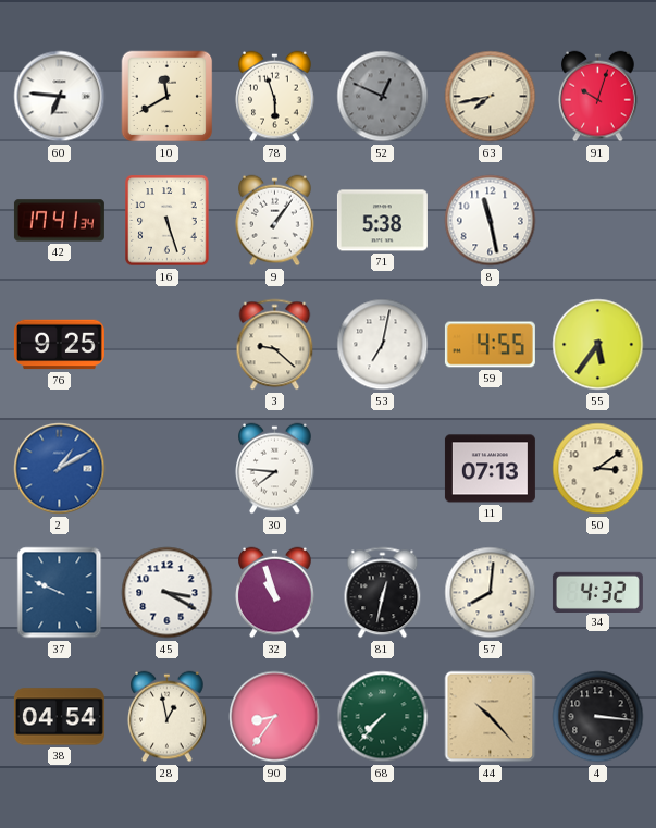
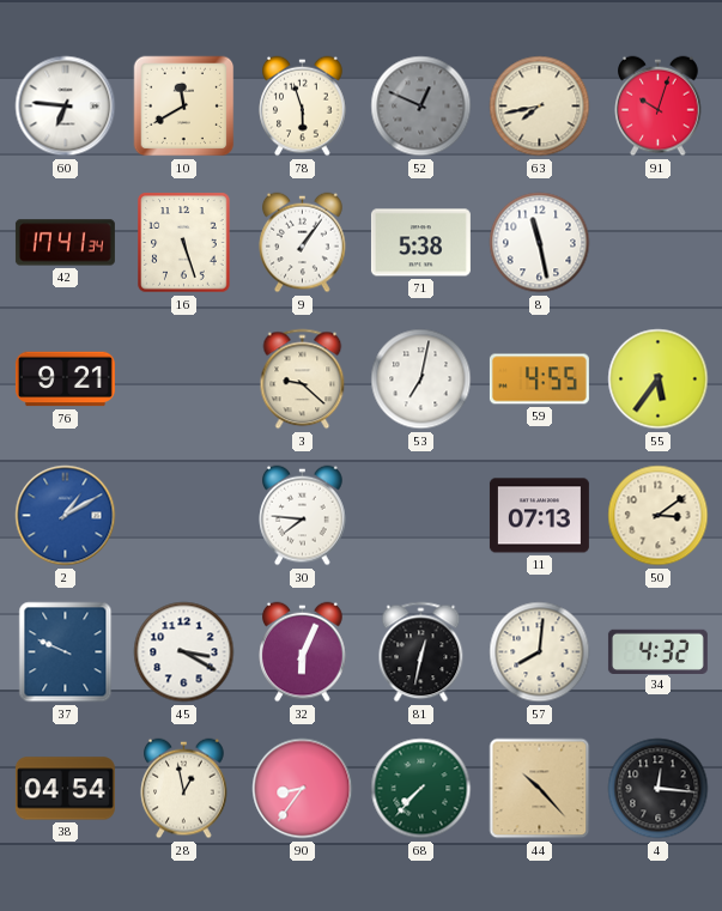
76: 9:25 -> 9:21 (65, 379)
32: 10:57 -> 6:04 (303, 652)
4: 3:16 -> 12:16 (659, 789)
